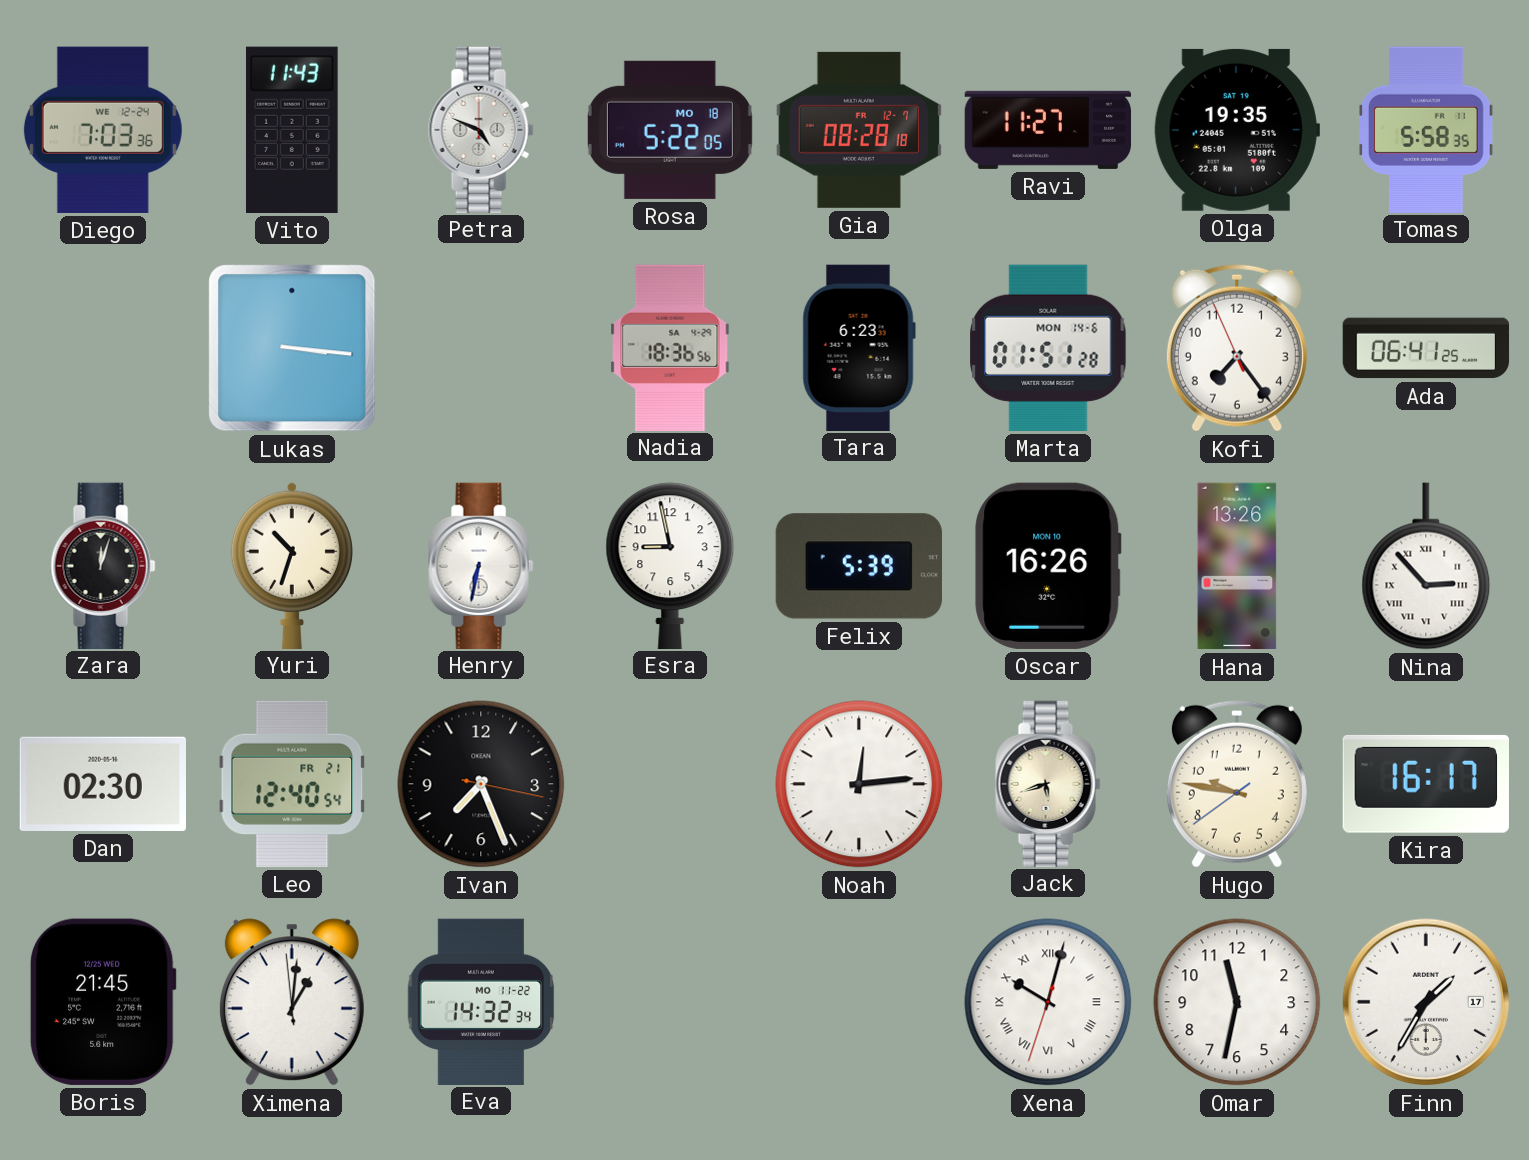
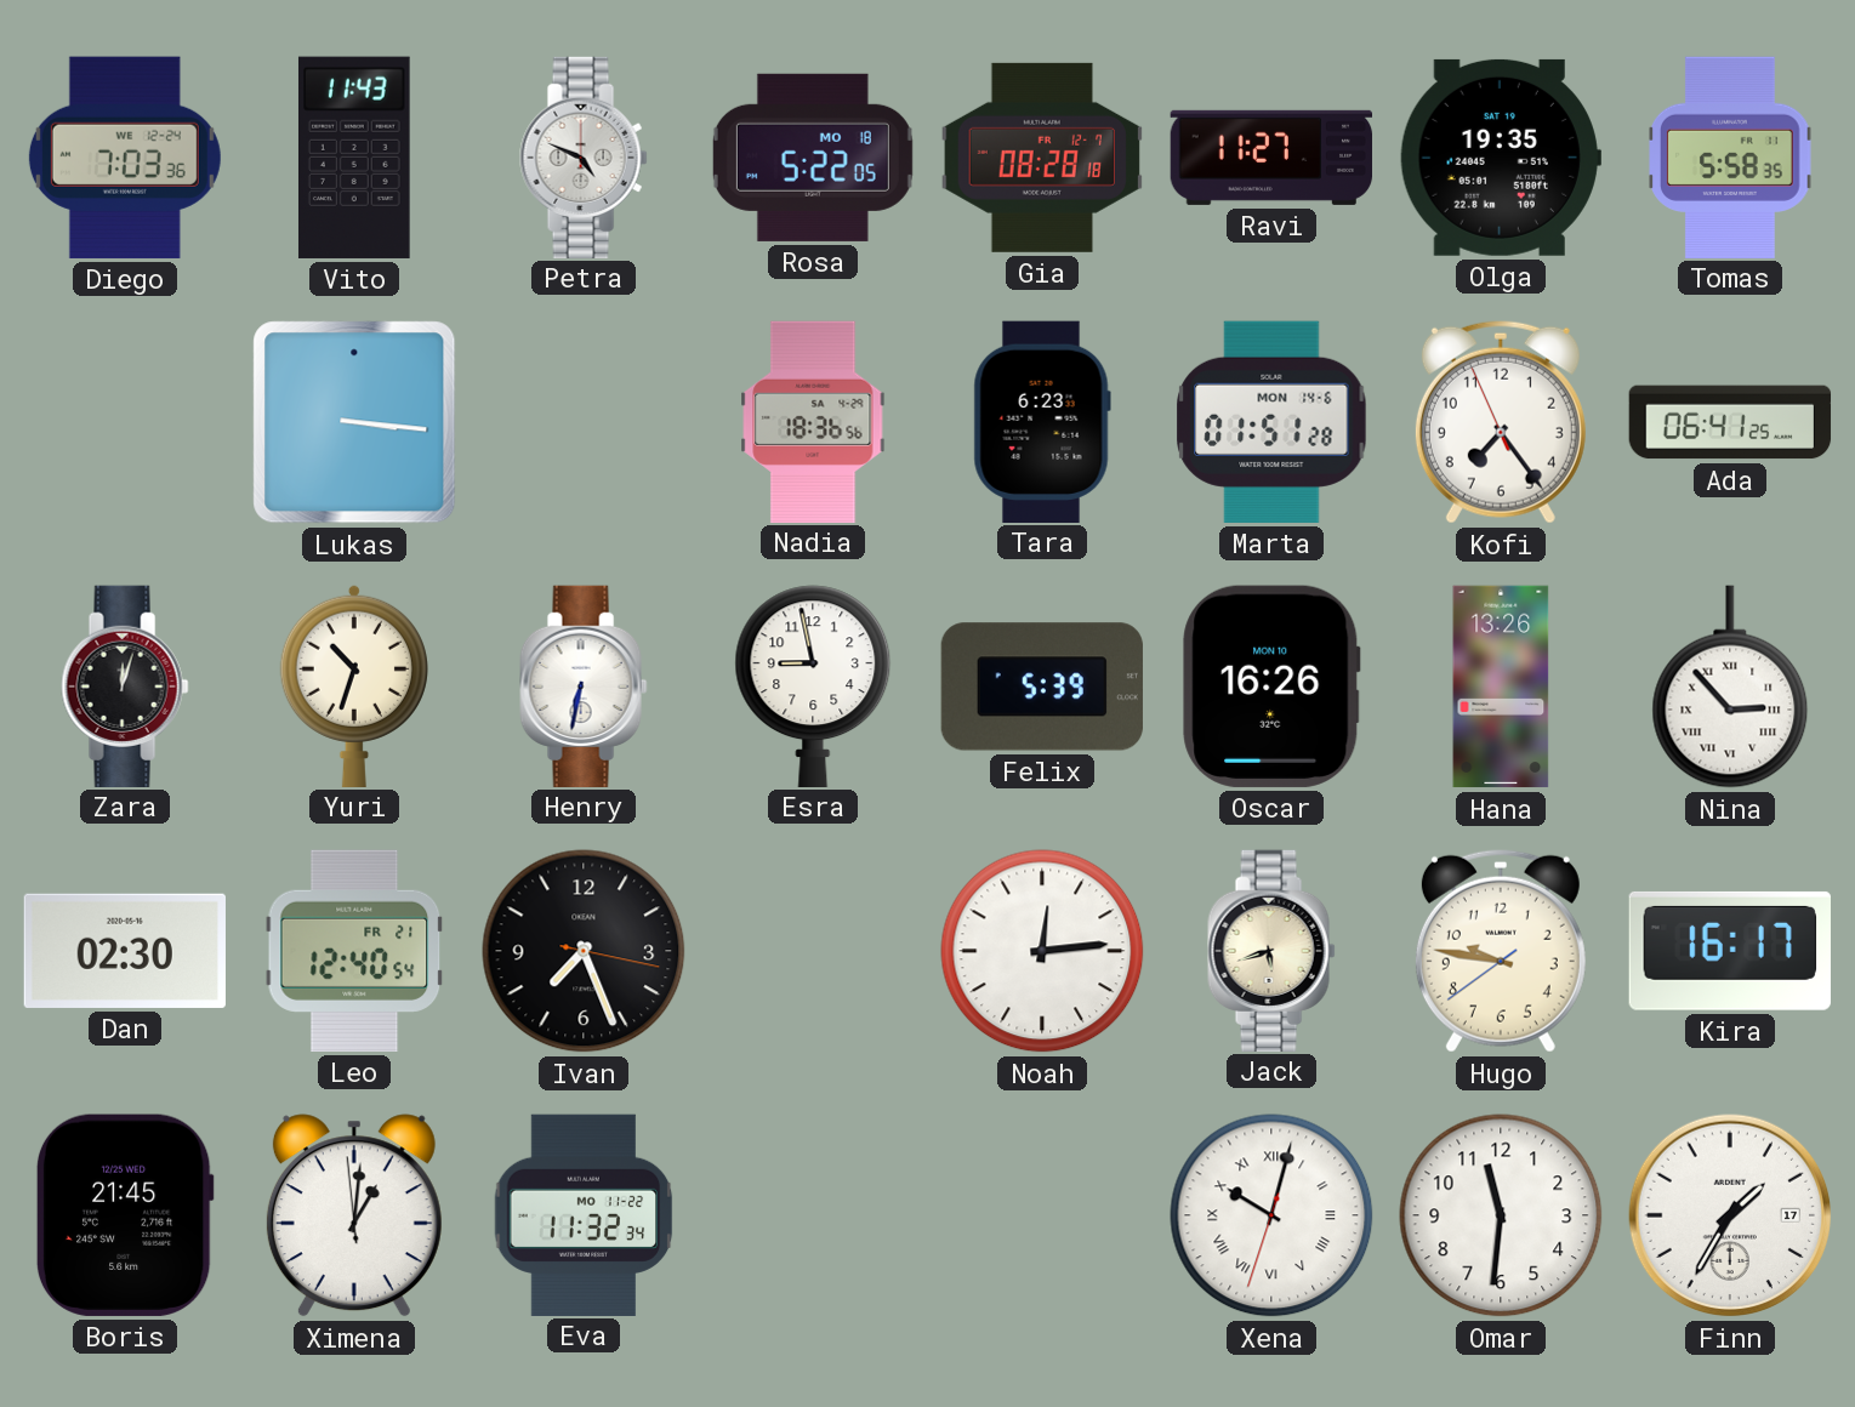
Eva: 14:32 -> 11:32 (584, 1214)
Omar: 11:32 -> 11:31 (1501, 1215)
